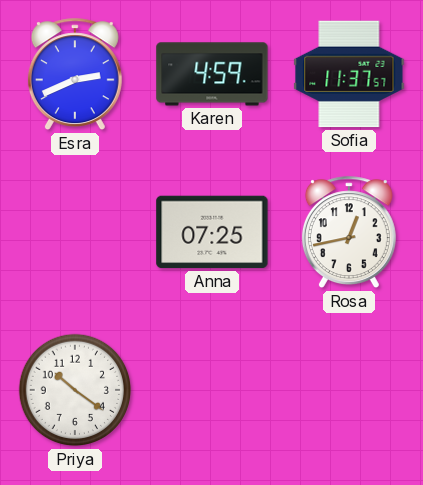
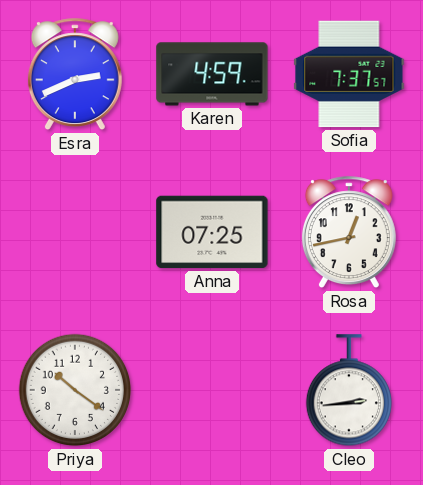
Sofia: 11:37 -> 7:37 (349, 74)
Cleo: none -> 2:44 (348, 391)
